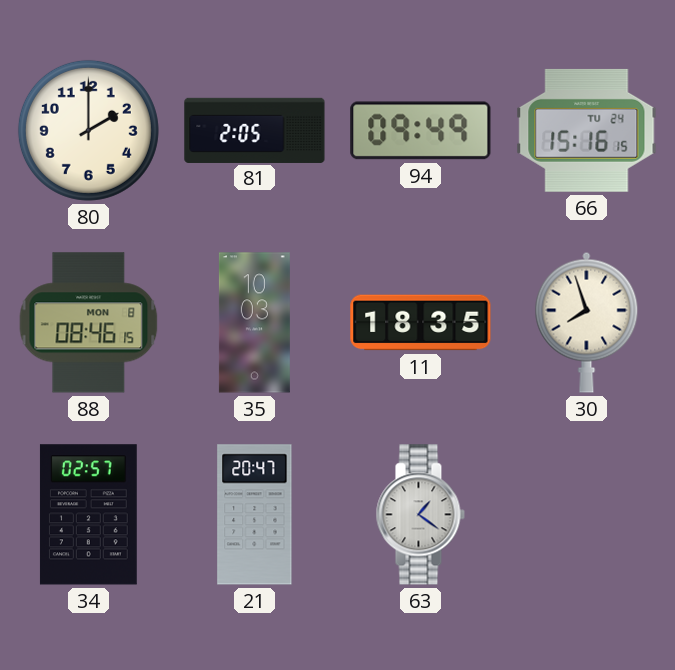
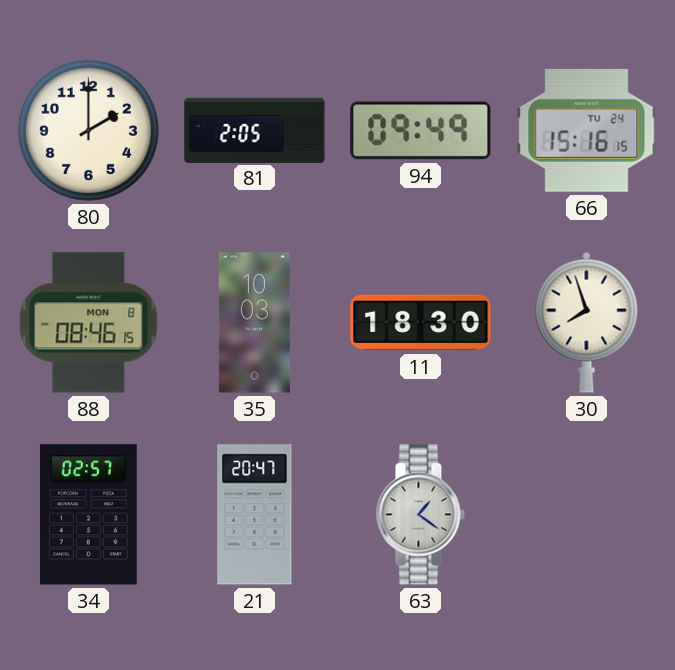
11: 18:35 -> 18:30 (421, 323)
